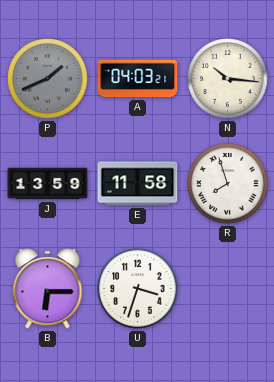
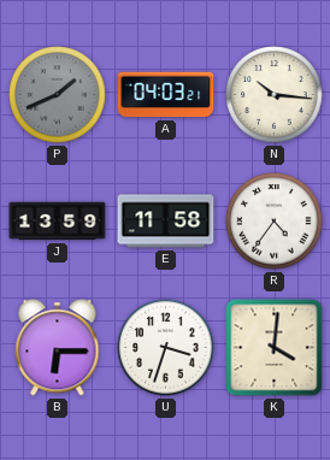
R: 7:57 -> 4:36 (275, 222)
K: none -> 4:01 (275, 348)
